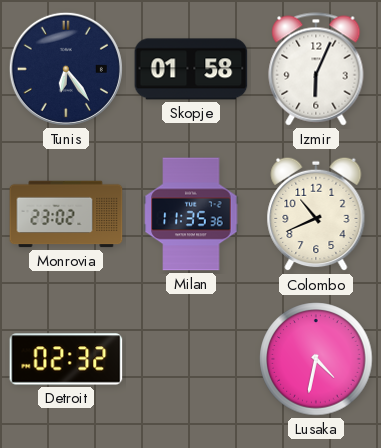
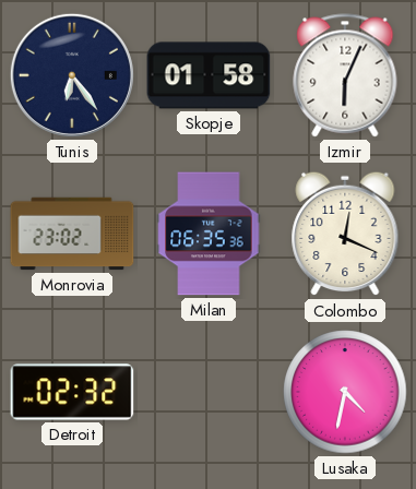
Milan: 11:35 -> 06:35 (209, 234)
Colombo: 10:41 -> 12:19 (345, 234)
